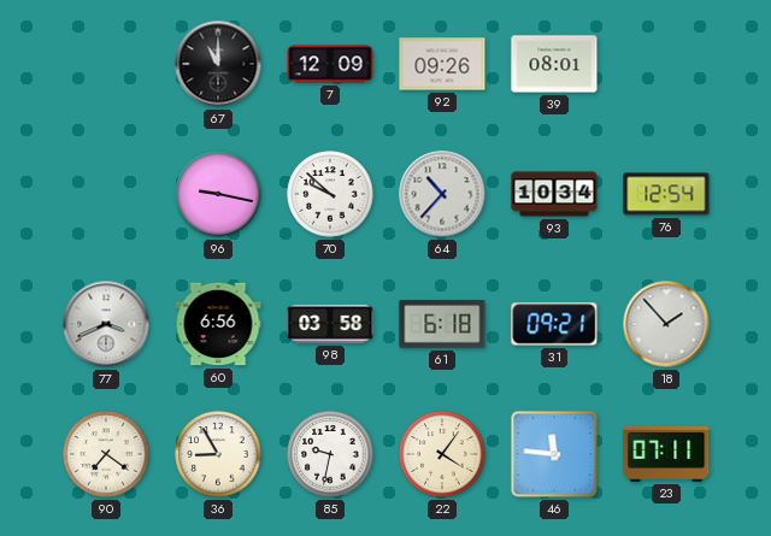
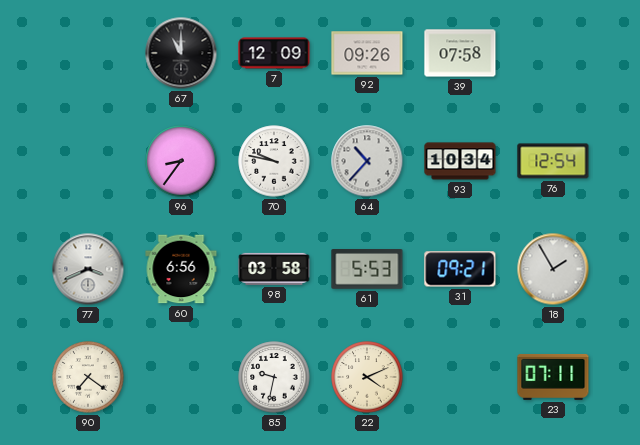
39: 08:01 -> 07:58 (460, 53)
96: 9:17 -> 8:36 (181, 161)
70: 9:52 -> 9:47 (274, 161)
61: 6:18 -> 5:53 (367, 270)
18: 1:53 -> 1:55 (553, 269)
36: 8:55 -> none (218, 454)
22: 4:06 -> 4:11 (367, 377)
46: 11:46 -> none (554, 454)
